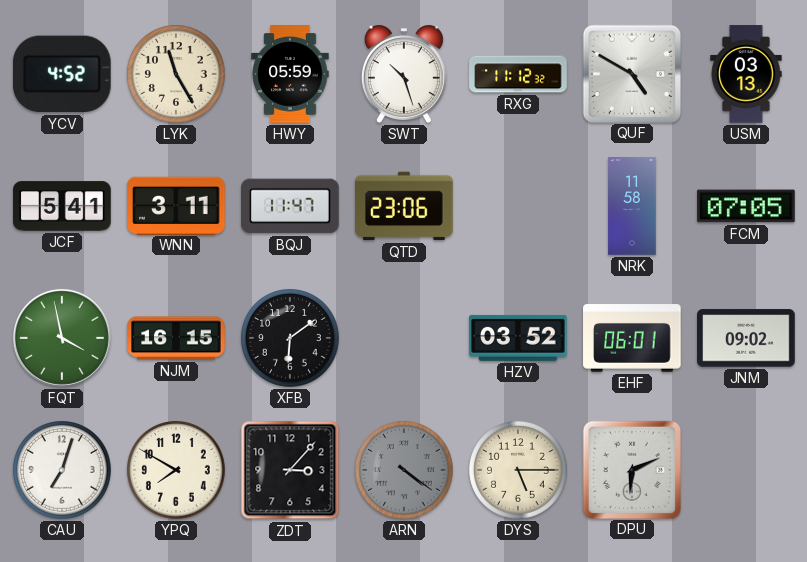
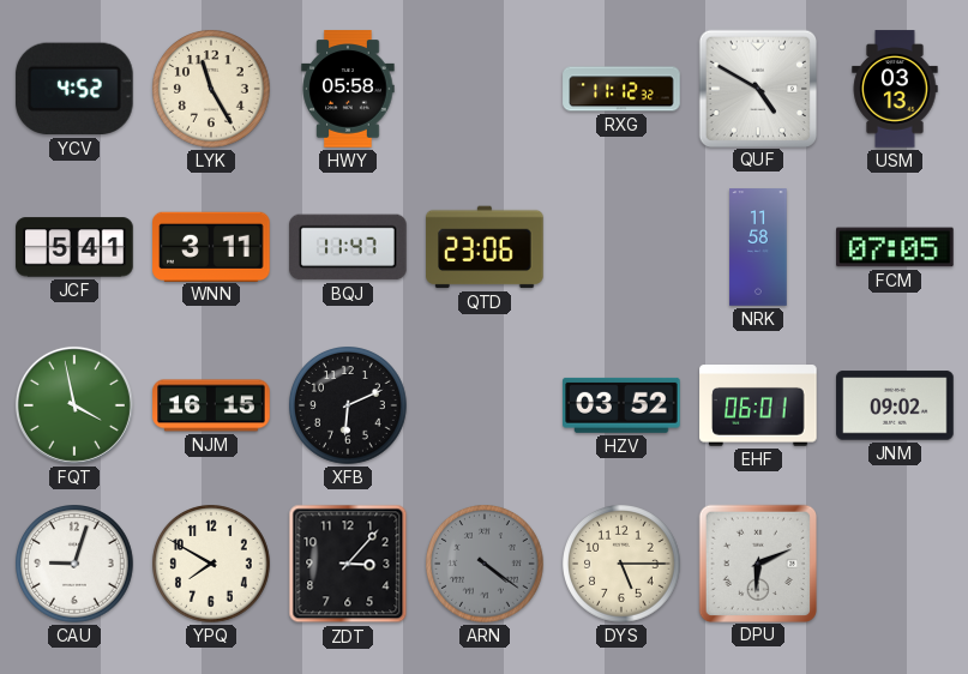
HWY: 05:59 -> 05:58 (348, 89)
SWT: 10:27 -> none (404, 74)
XFB: 6:09 -> 6:11 (349, 407)
CAU: 7:03 -> 9:03 (76, 565)
